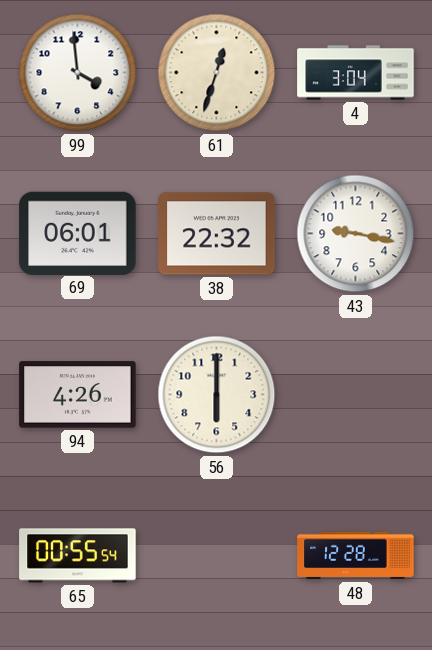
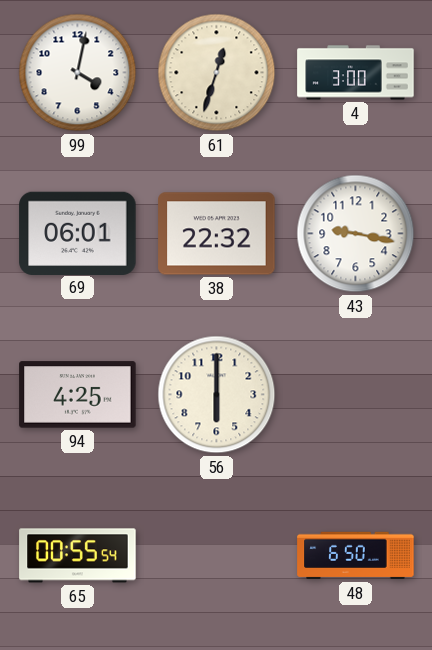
99: 3:59 -> 4:02 (78, 73)
4: 3:04 -> 3:00 (356, 73)
94: 4:26 -> 4:25 (78, 395)
48: 12:28 -> 6:50 (356, 556)
